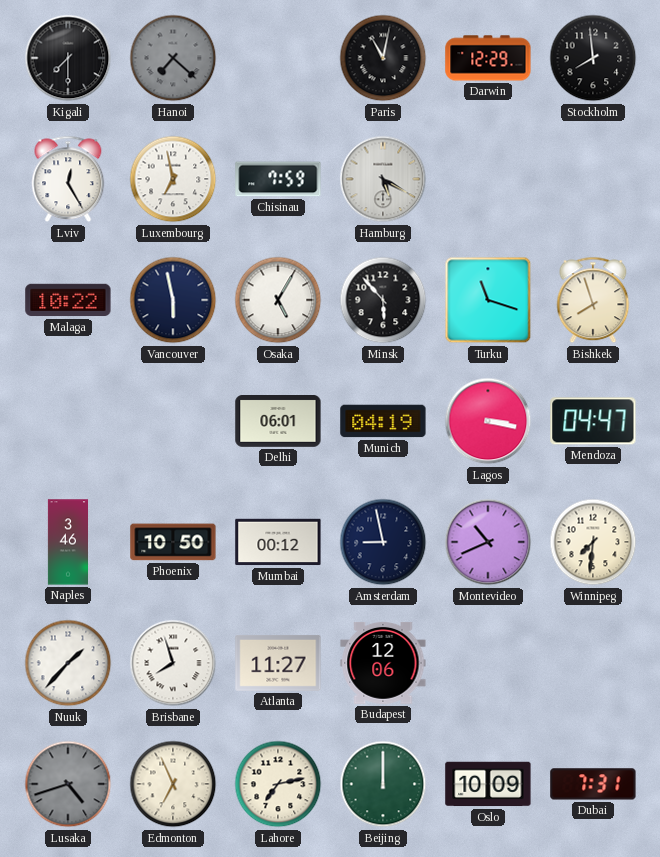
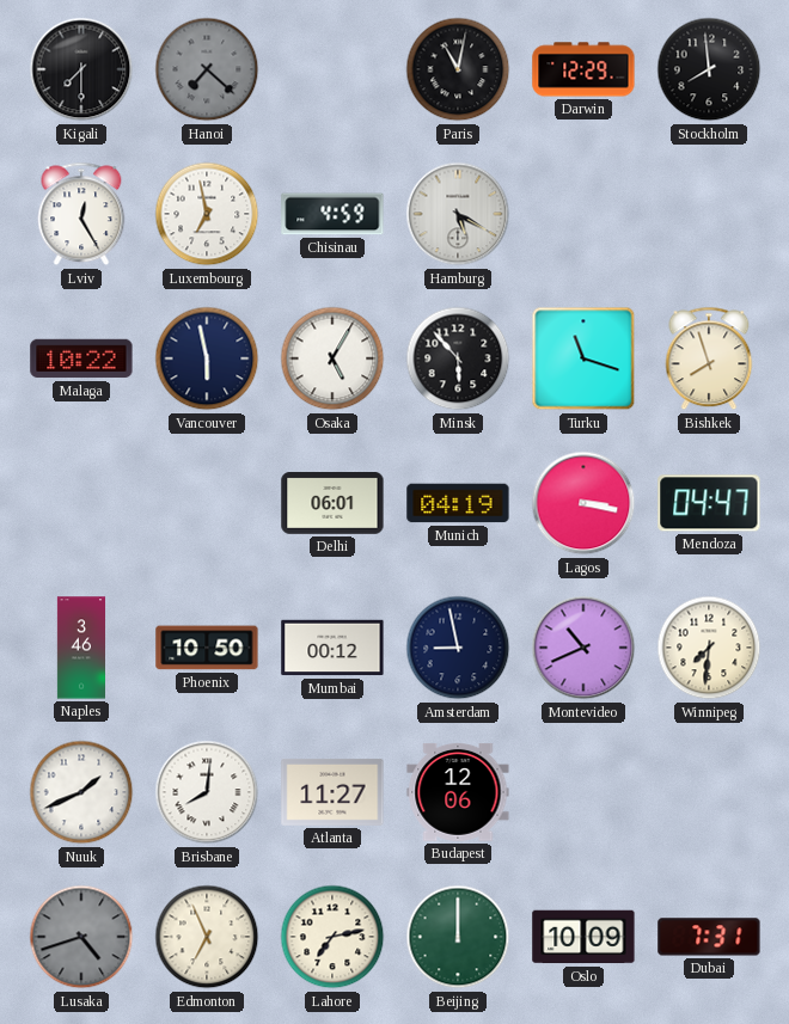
Chisinau: 7:59 -> 4:59 (332, 214)
Nuuk: 1:37 -> 1:41 (81, 792)
Brisbane: 7:57 -> 8:01 (207, 792)
